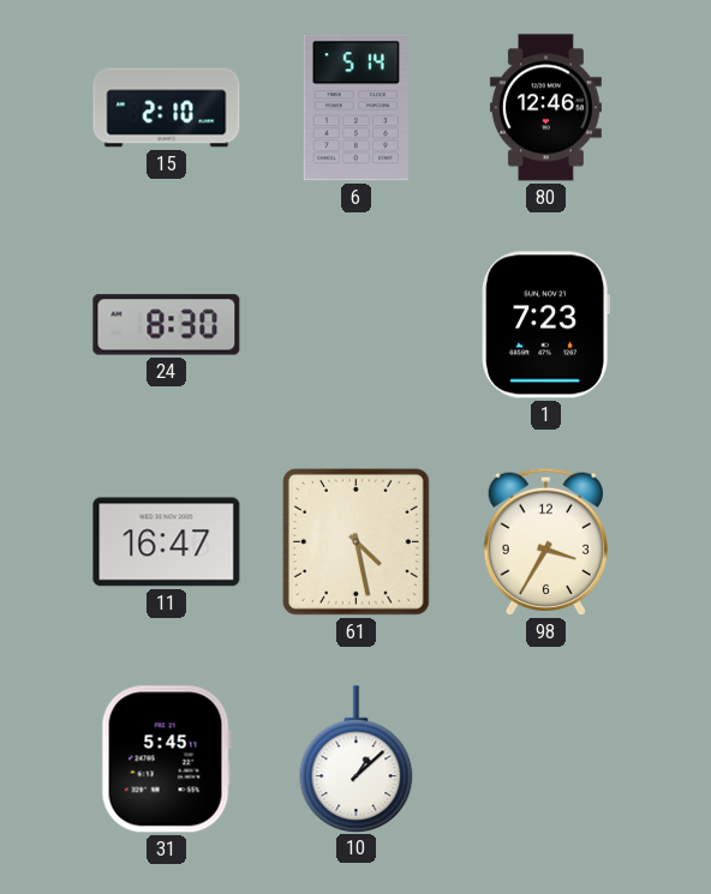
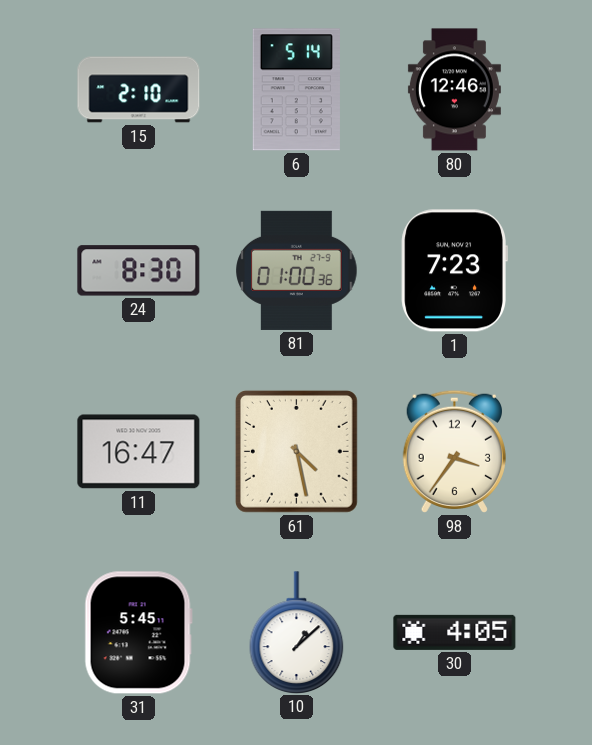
81: none -> 01:00 (297, 270)
98: 3:35 -> 3:36 (454, 451)
30: none -> 4:05 (455, 632)
